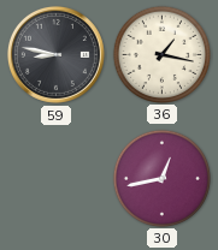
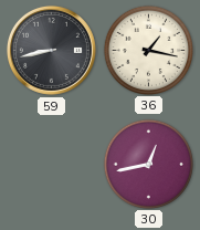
59: 8:47 -> 8:43 (51, 50)
